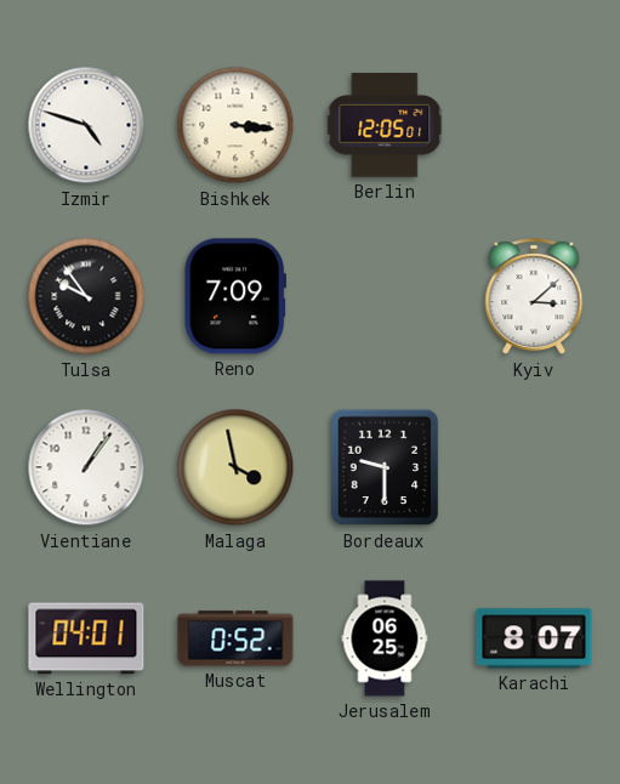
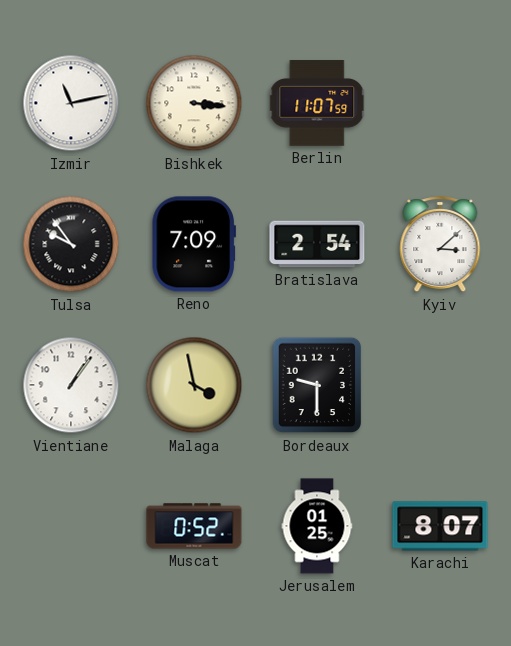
Izmir: 4:48 -> 11:13 (71, 103)
Berlin: 12:05 -> 11:07 (318, 103)
Bratislava: none -> 2:54 (317, 244)
Wellington: 04:01 -> none (86, 638)
Jerusalem: 06:25 -> 01:25 (317, 526)
